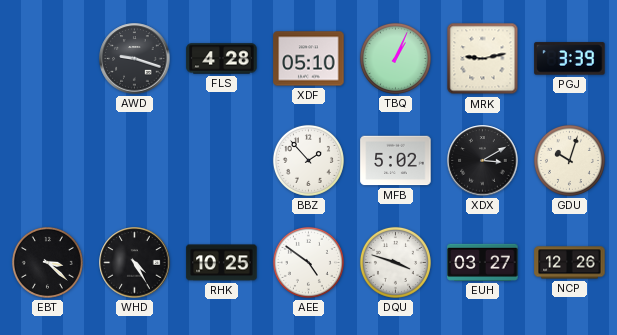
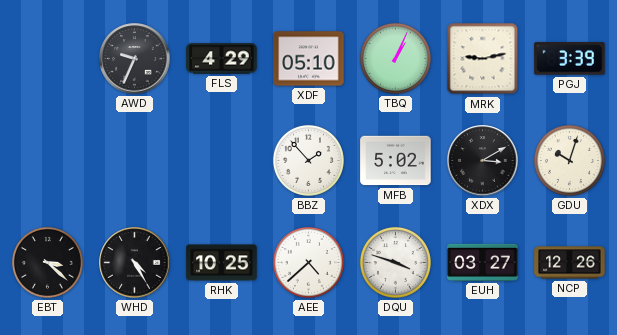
AWD: 9:18 -> 9:34 (135, 59)
FLS: 4:28 -> 4:29 (222, 59)
AEE: 4:51 -> 4:38 (308, 262)
